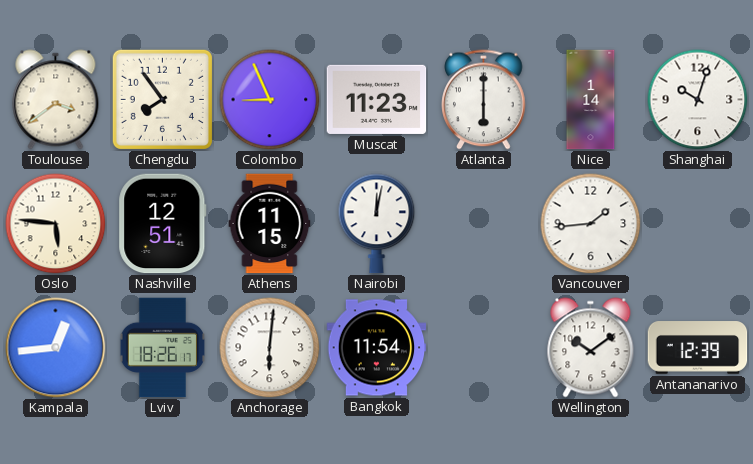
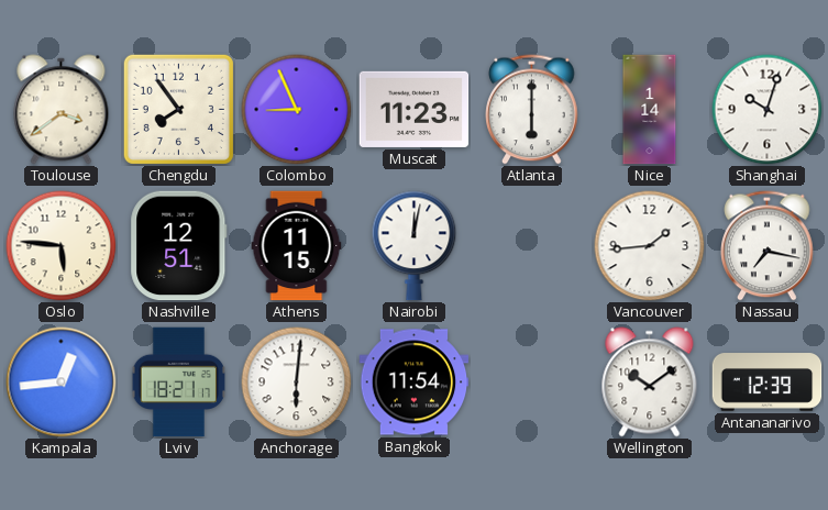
Nassau: none -> 7:17 (768, 246)
Lviv: 18:26 -> 18:21 (178, 382)
